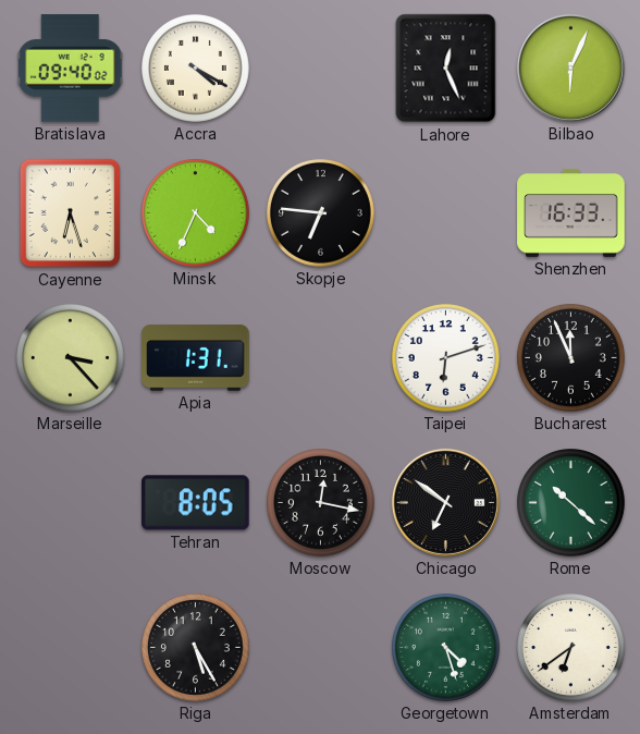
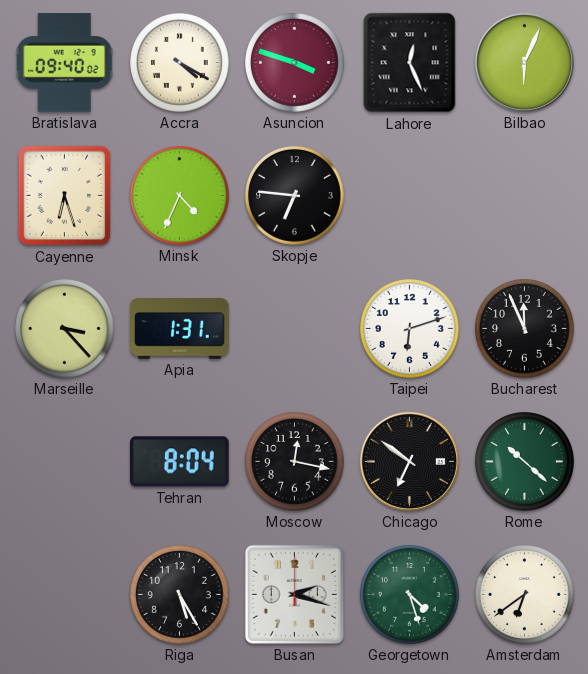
Asuncion: none -> 3:48 (295, 63)
Shenzhen: 16:33 -> none (571, 212)
Tehran: 8:05 -> 8:04 (180, 462)
Busan: none -> 2:18 (294, 594)
